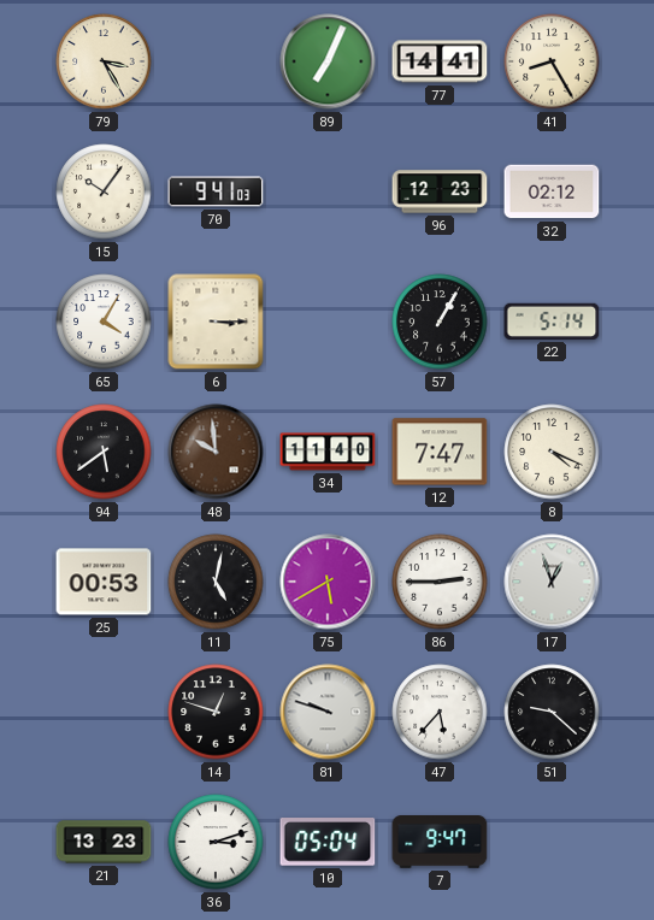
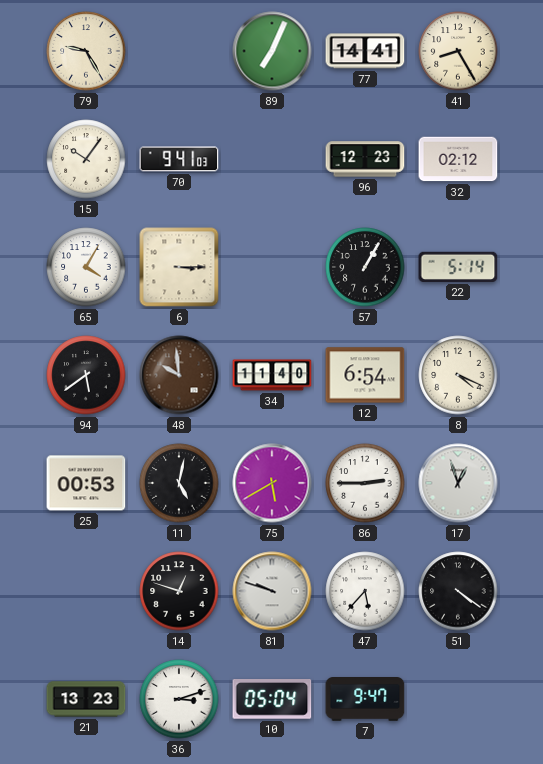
79: 3:25 -> 9:25 (86, 51)
12: 7:47 -> 6:54 (365, 375)
51: 9:22 -> 4:21 (458, 591)
